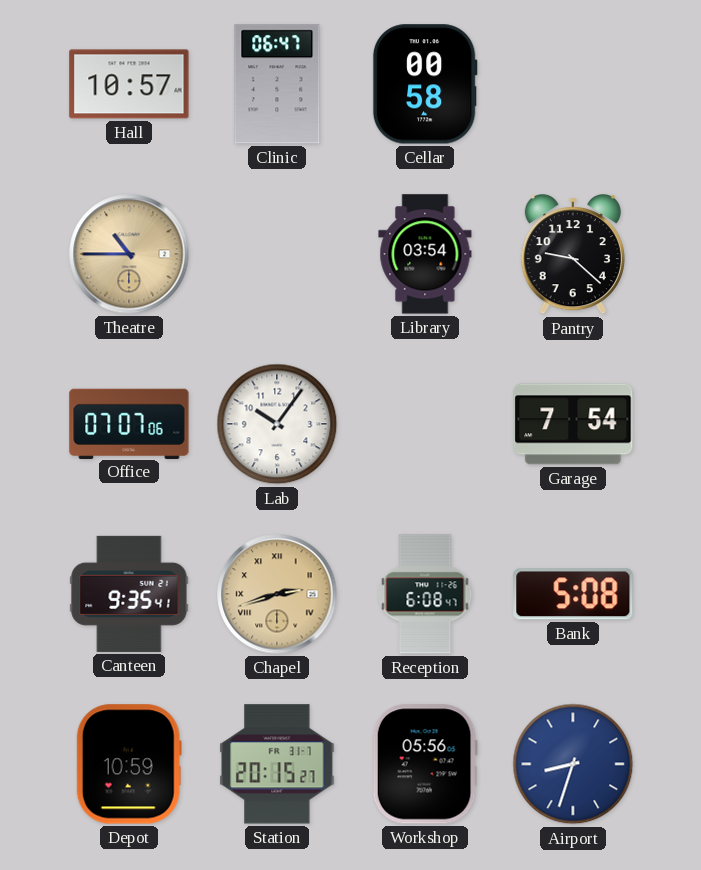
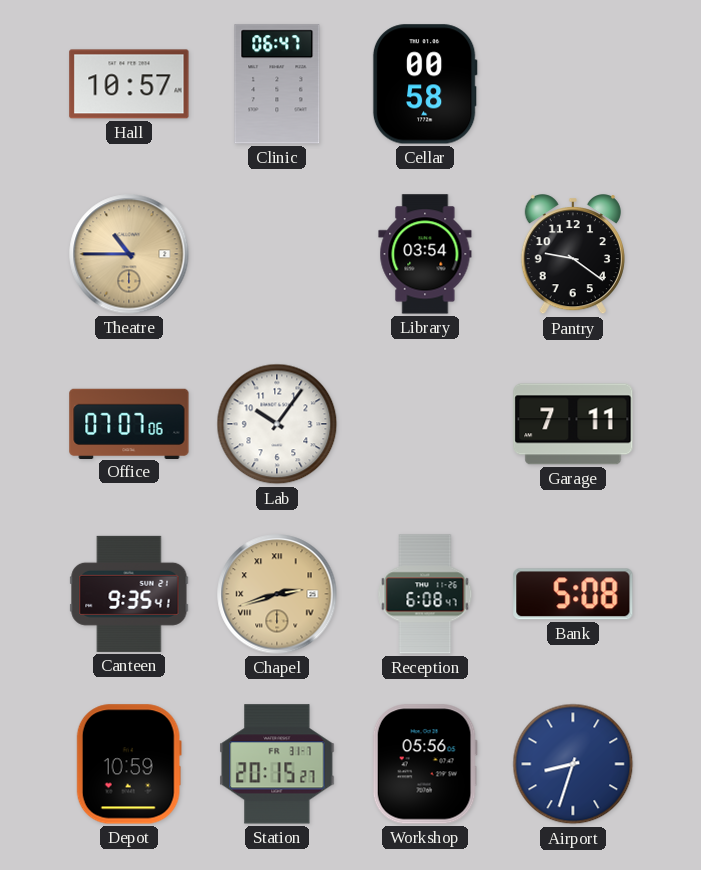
Pantry: 9:22 -> 9:21 (573, 255)
Garage: 7:54 -> 7:11 (573, 424)
